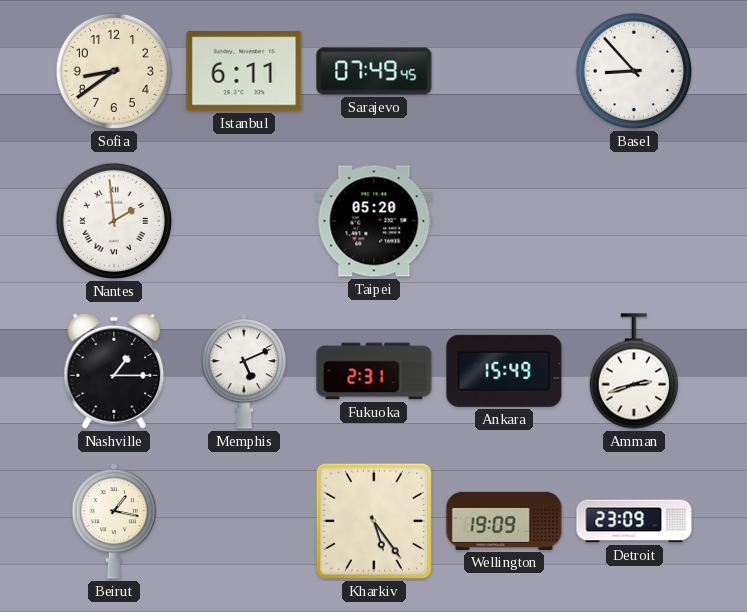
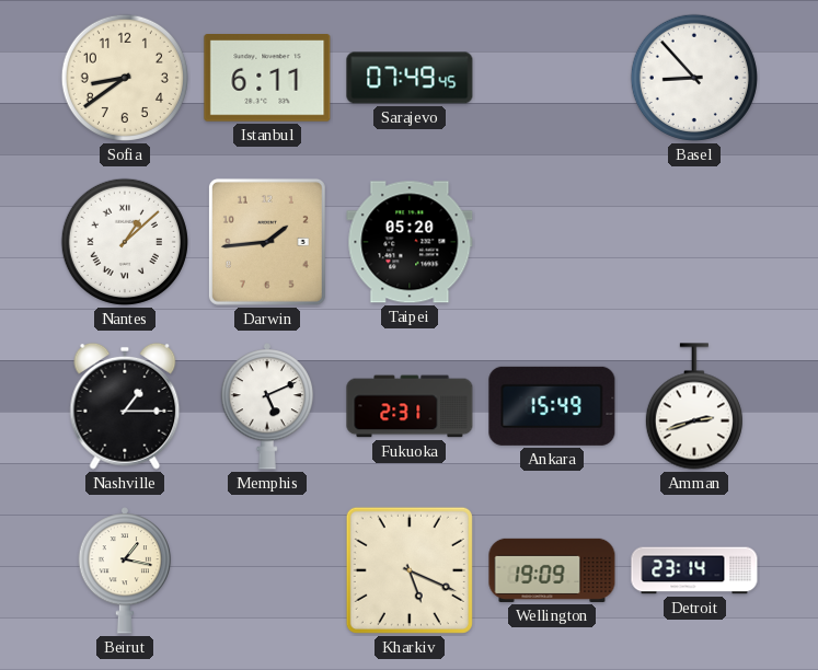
Nantes: 1:59 -> 1:08 (125, 242)
Darwin: none -> 1:44 (267, 242)
Kharkiv: 5:24 -> 5:19 (410, 570)
Detroit: 23:09 -> 23:14 (694, 570)
